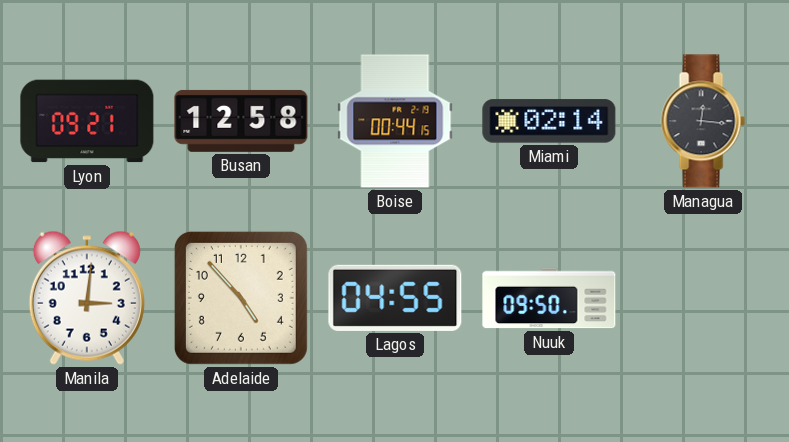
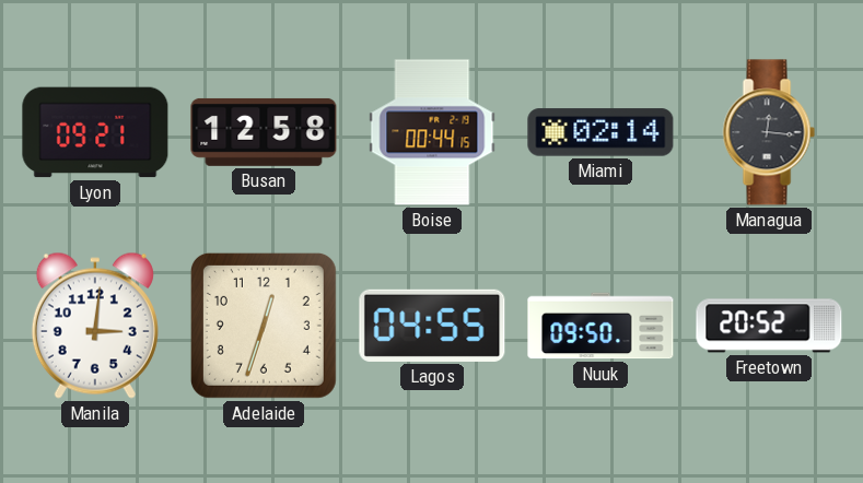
Adelaide: 4:53 -> 12:33 (264, 326)
Freetown: none -> 20:52 (769, 326)
